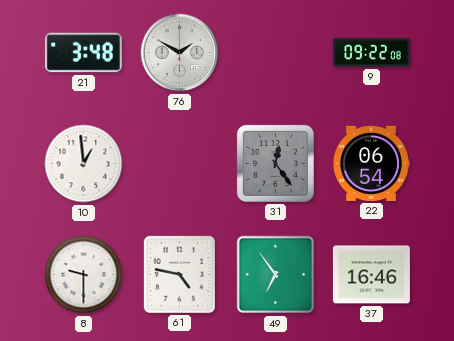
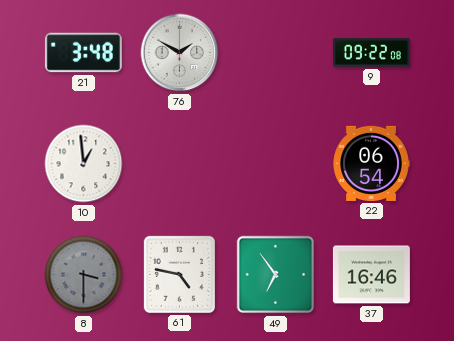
31: 12:24 -> none (275, 163)
8: 9:30 -> 3:30 (84, 275)
8 dial: white -> grey (84, 275)
